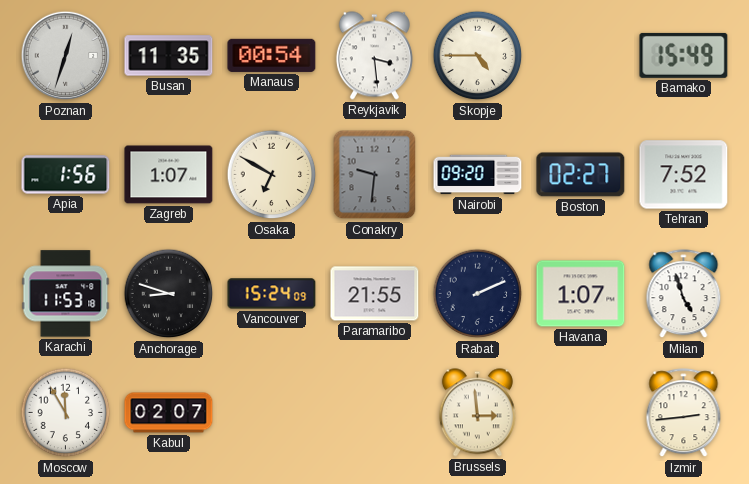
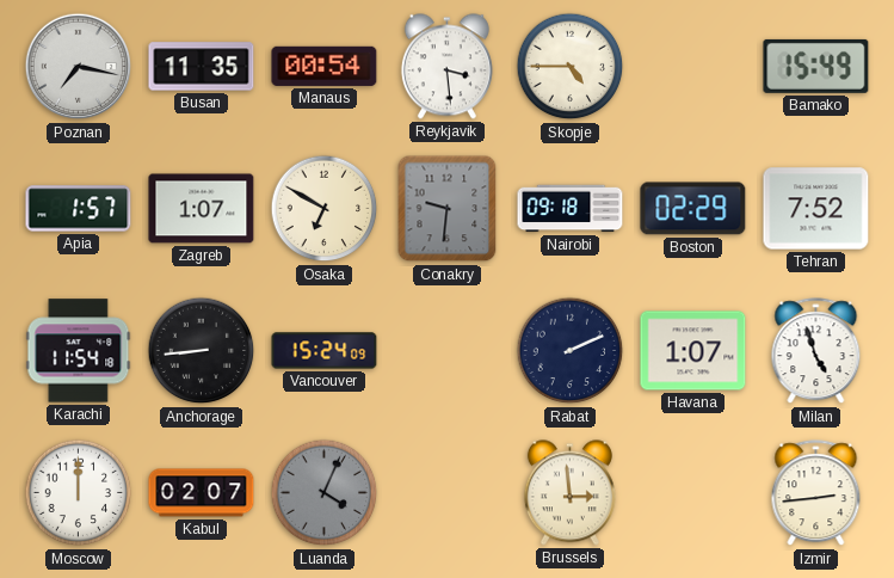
Poznan: 12:33 -> 7:17 (79, 67)
Apia: 1:56 -> 1:57 (79, 209)
Nairobi: 09:20 -> 09:18 (571, 209)
Boston: 02:27 -> 02:29 (693, 209)
Karachi: 11:53 -> 11:54 (79, 351)
Anchorage: 8:48 -> 8:44 (202, 351)
Paramaribo: 21:55 -> none (375, 294)
Moscow: 11:55 -> 12:00 (79, 493)
Luanda: none -> 4:04 (325, 493)
